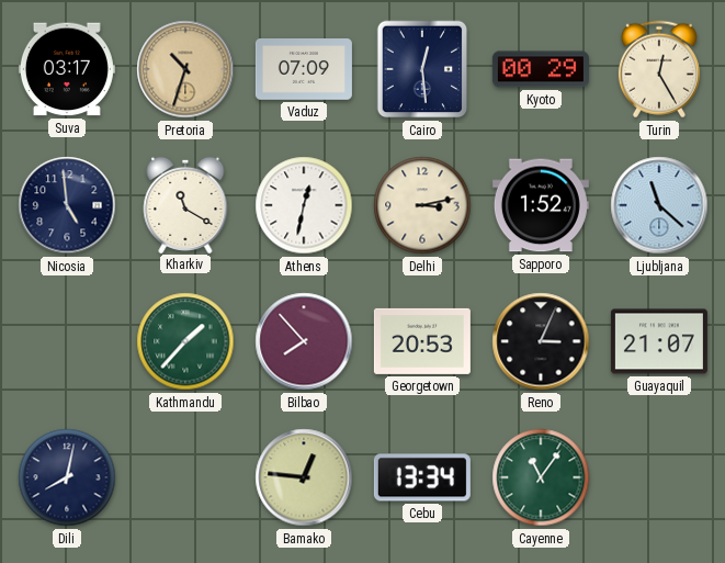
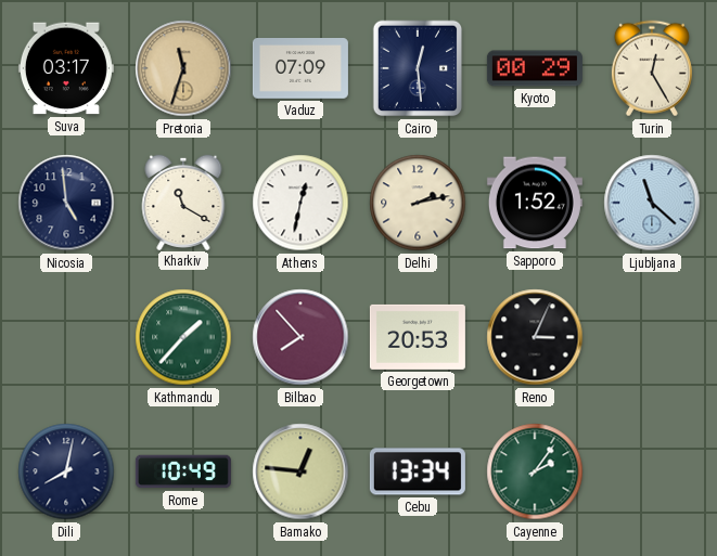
Pretoria: 10:33 -> 11:33 (183, 68)
Delhi: 3:13 -> 2:13 (418, 203)
Guayaquil: 21:07 -> none (659, 341)
Rome: none -> 10:49 (183, 471)
Cayenne: 11:06 -> 2:06 (535, 471)
